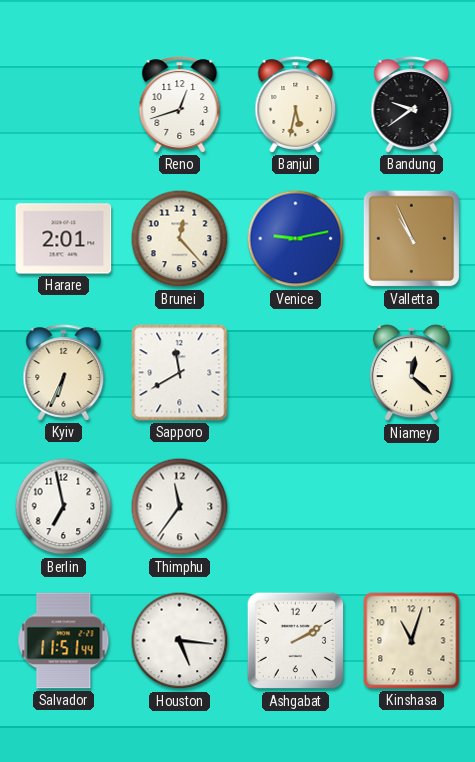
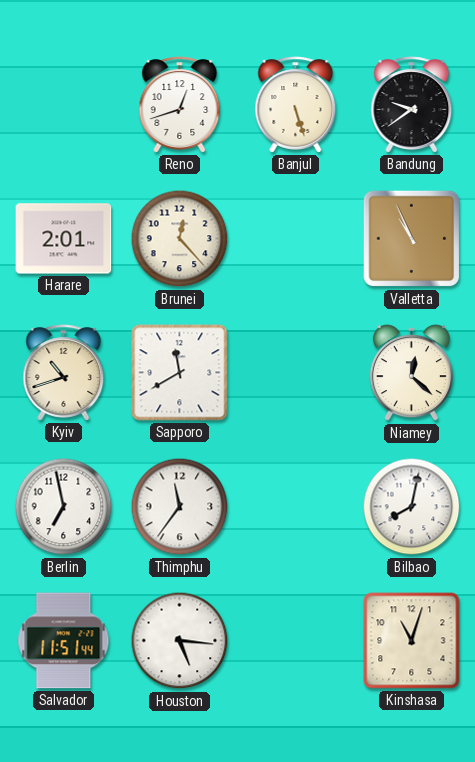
Banjul: 5:32 -> 5:27 (296, 105)
Venice: 9:13 -> none (296, 239)
Kyiv: 6:34 -> 10:42 (64, 373)
Bilbao: none -> 8:02 (412, 507)
Ashgabat: 2:10 -> none (296, 641)
